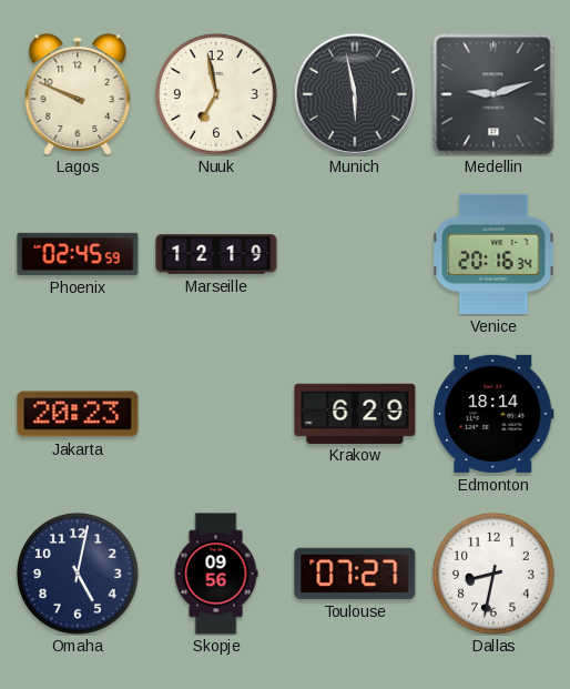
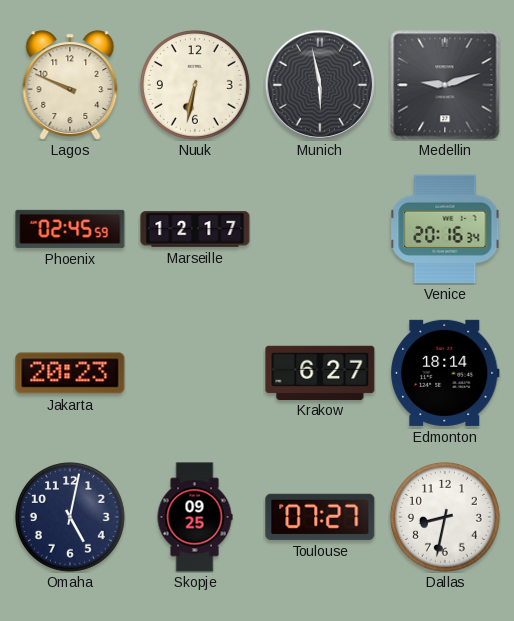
Nuuk: 6:58 -> 6:32 (195, 85)
Marseille: 12:19 -> 12:17 (195, 229)
Krakow: 6:29 -> 6:27 (320, 372)
Skopje: 09:56 -> 09:25 (195, 517)
